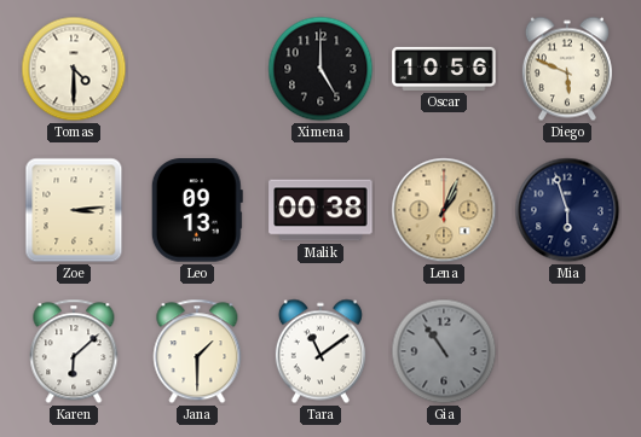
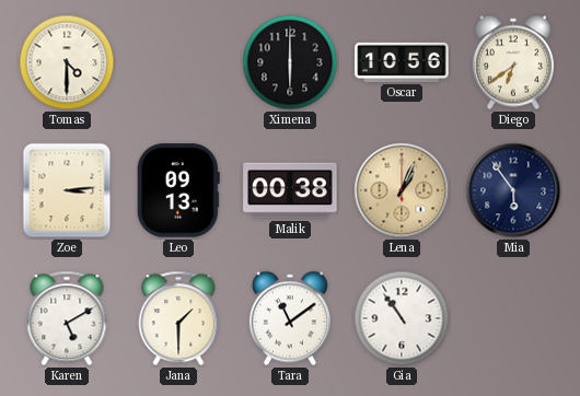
Ximena: 5:00 -> 6:00 (290, 62)
Diego: 5:49 -> 6:39 (513, 62)
Mia: 5:57 -> 5:54 (513, 190)
Karen: 6:08 -> 5:10 (67, 318)
Gia dial: grey -> white (402, 318)
